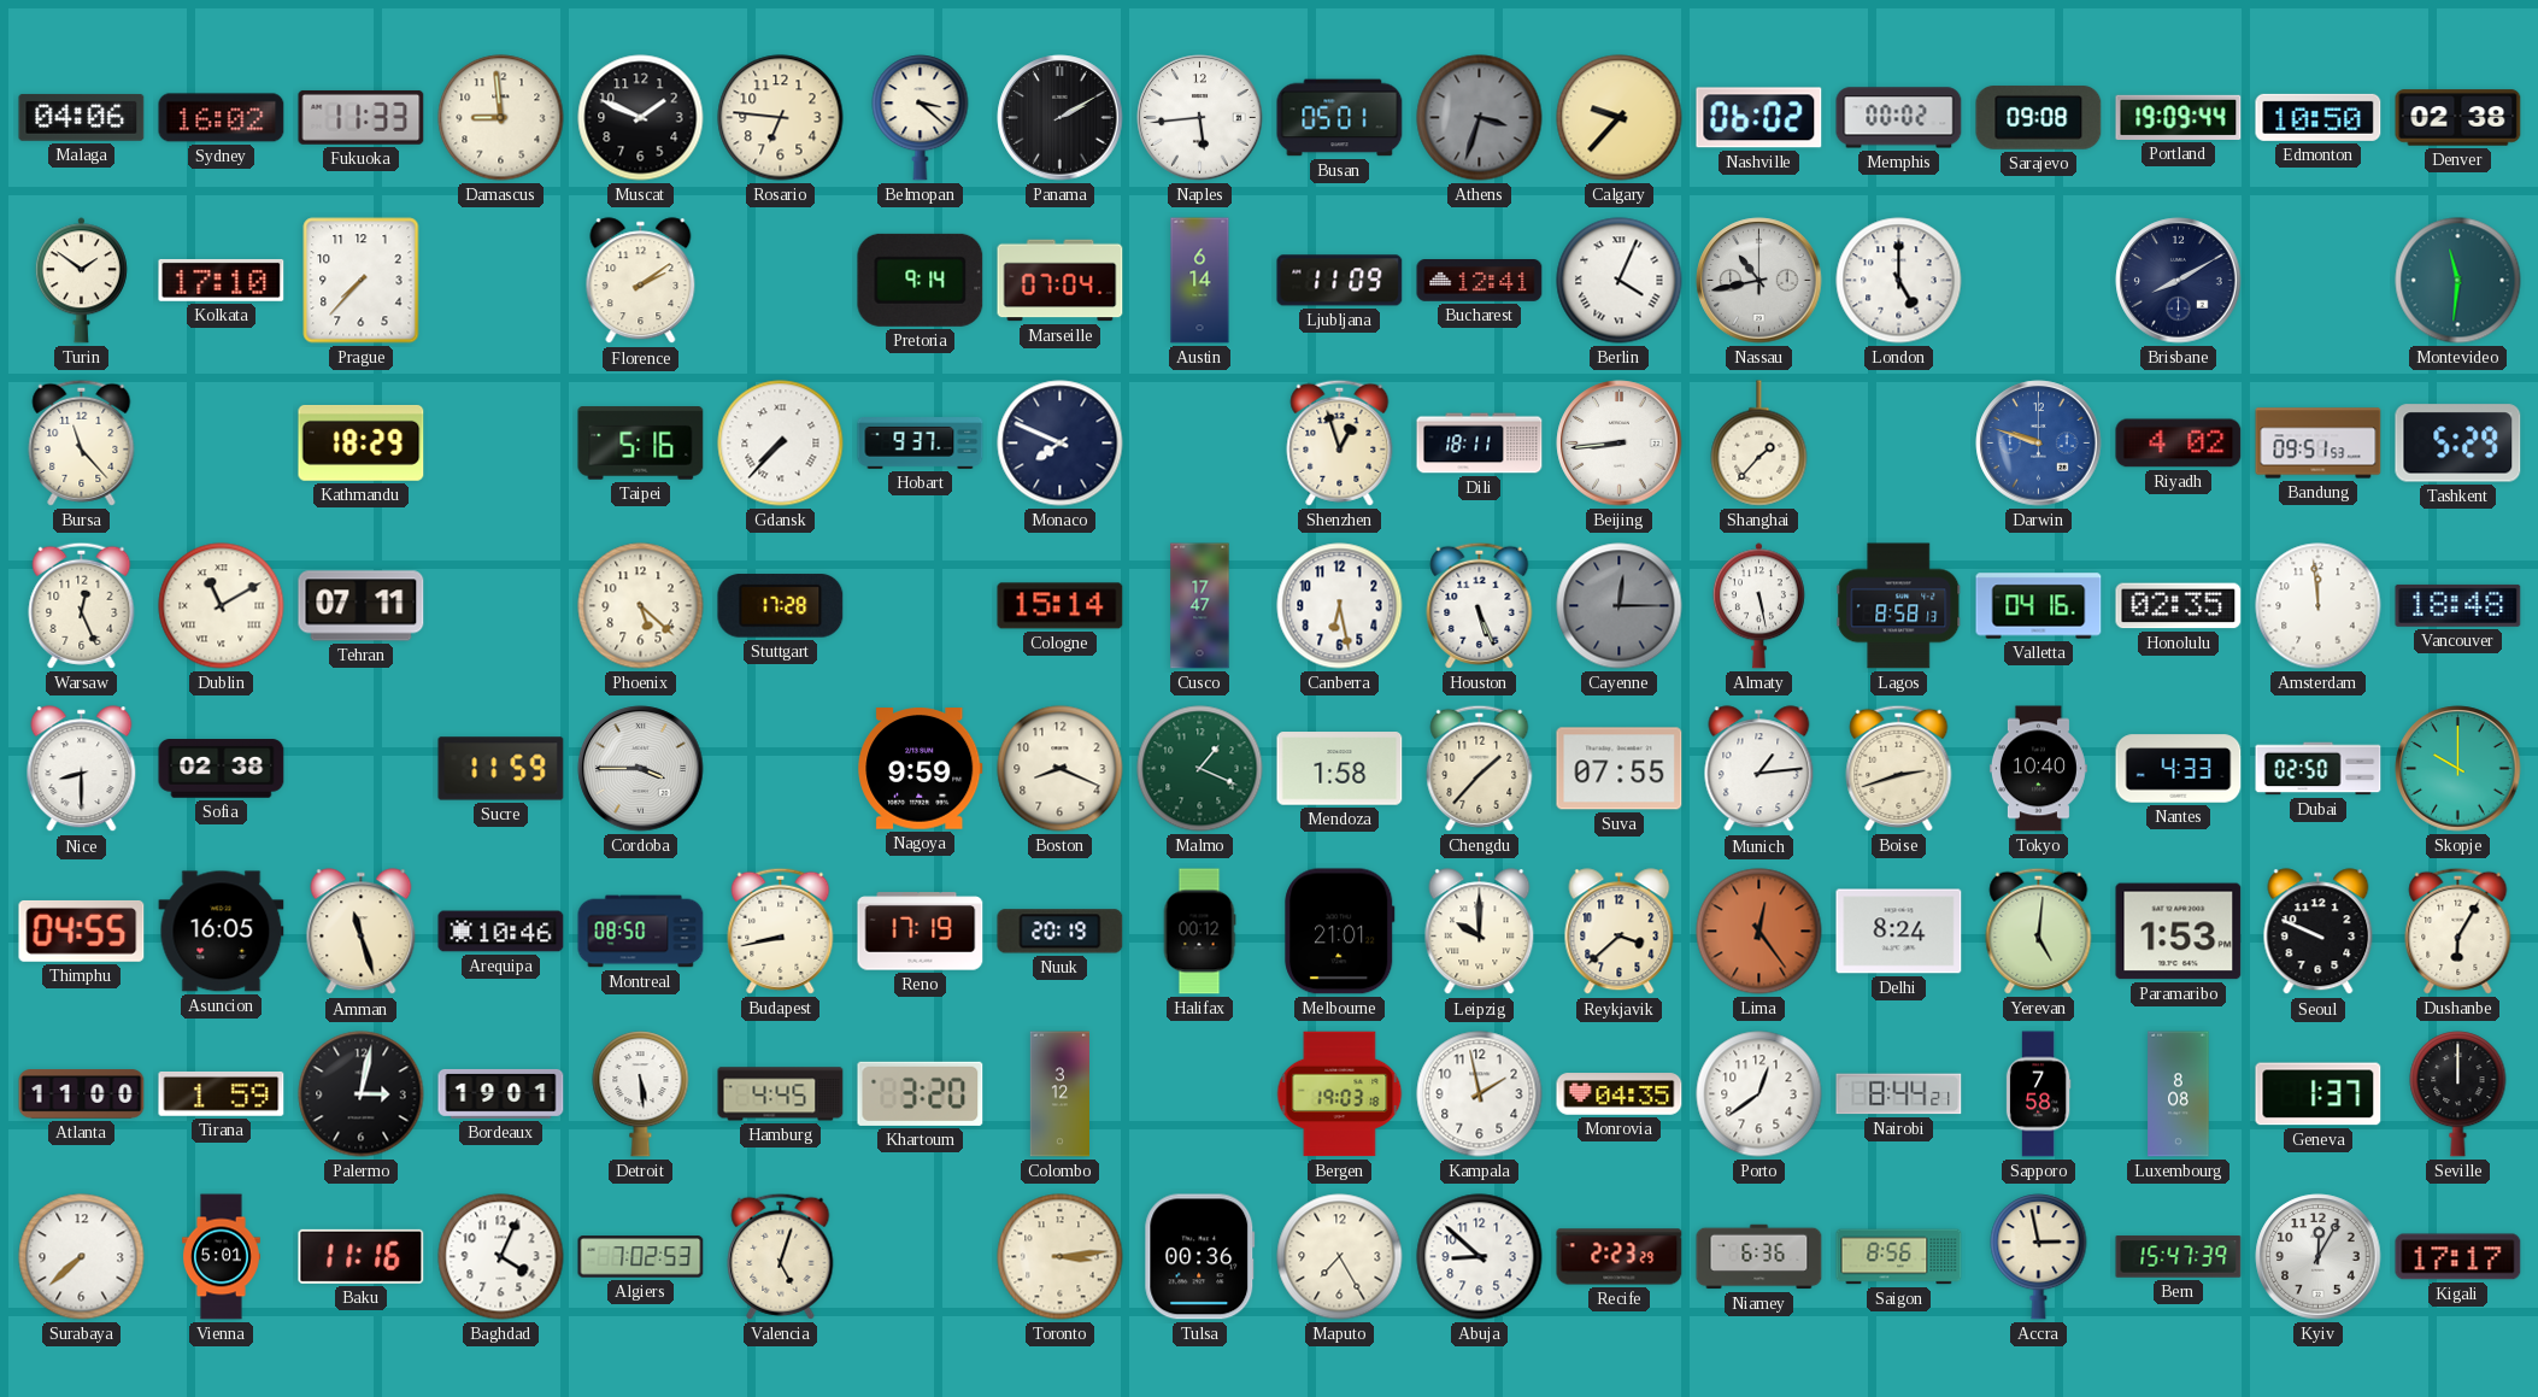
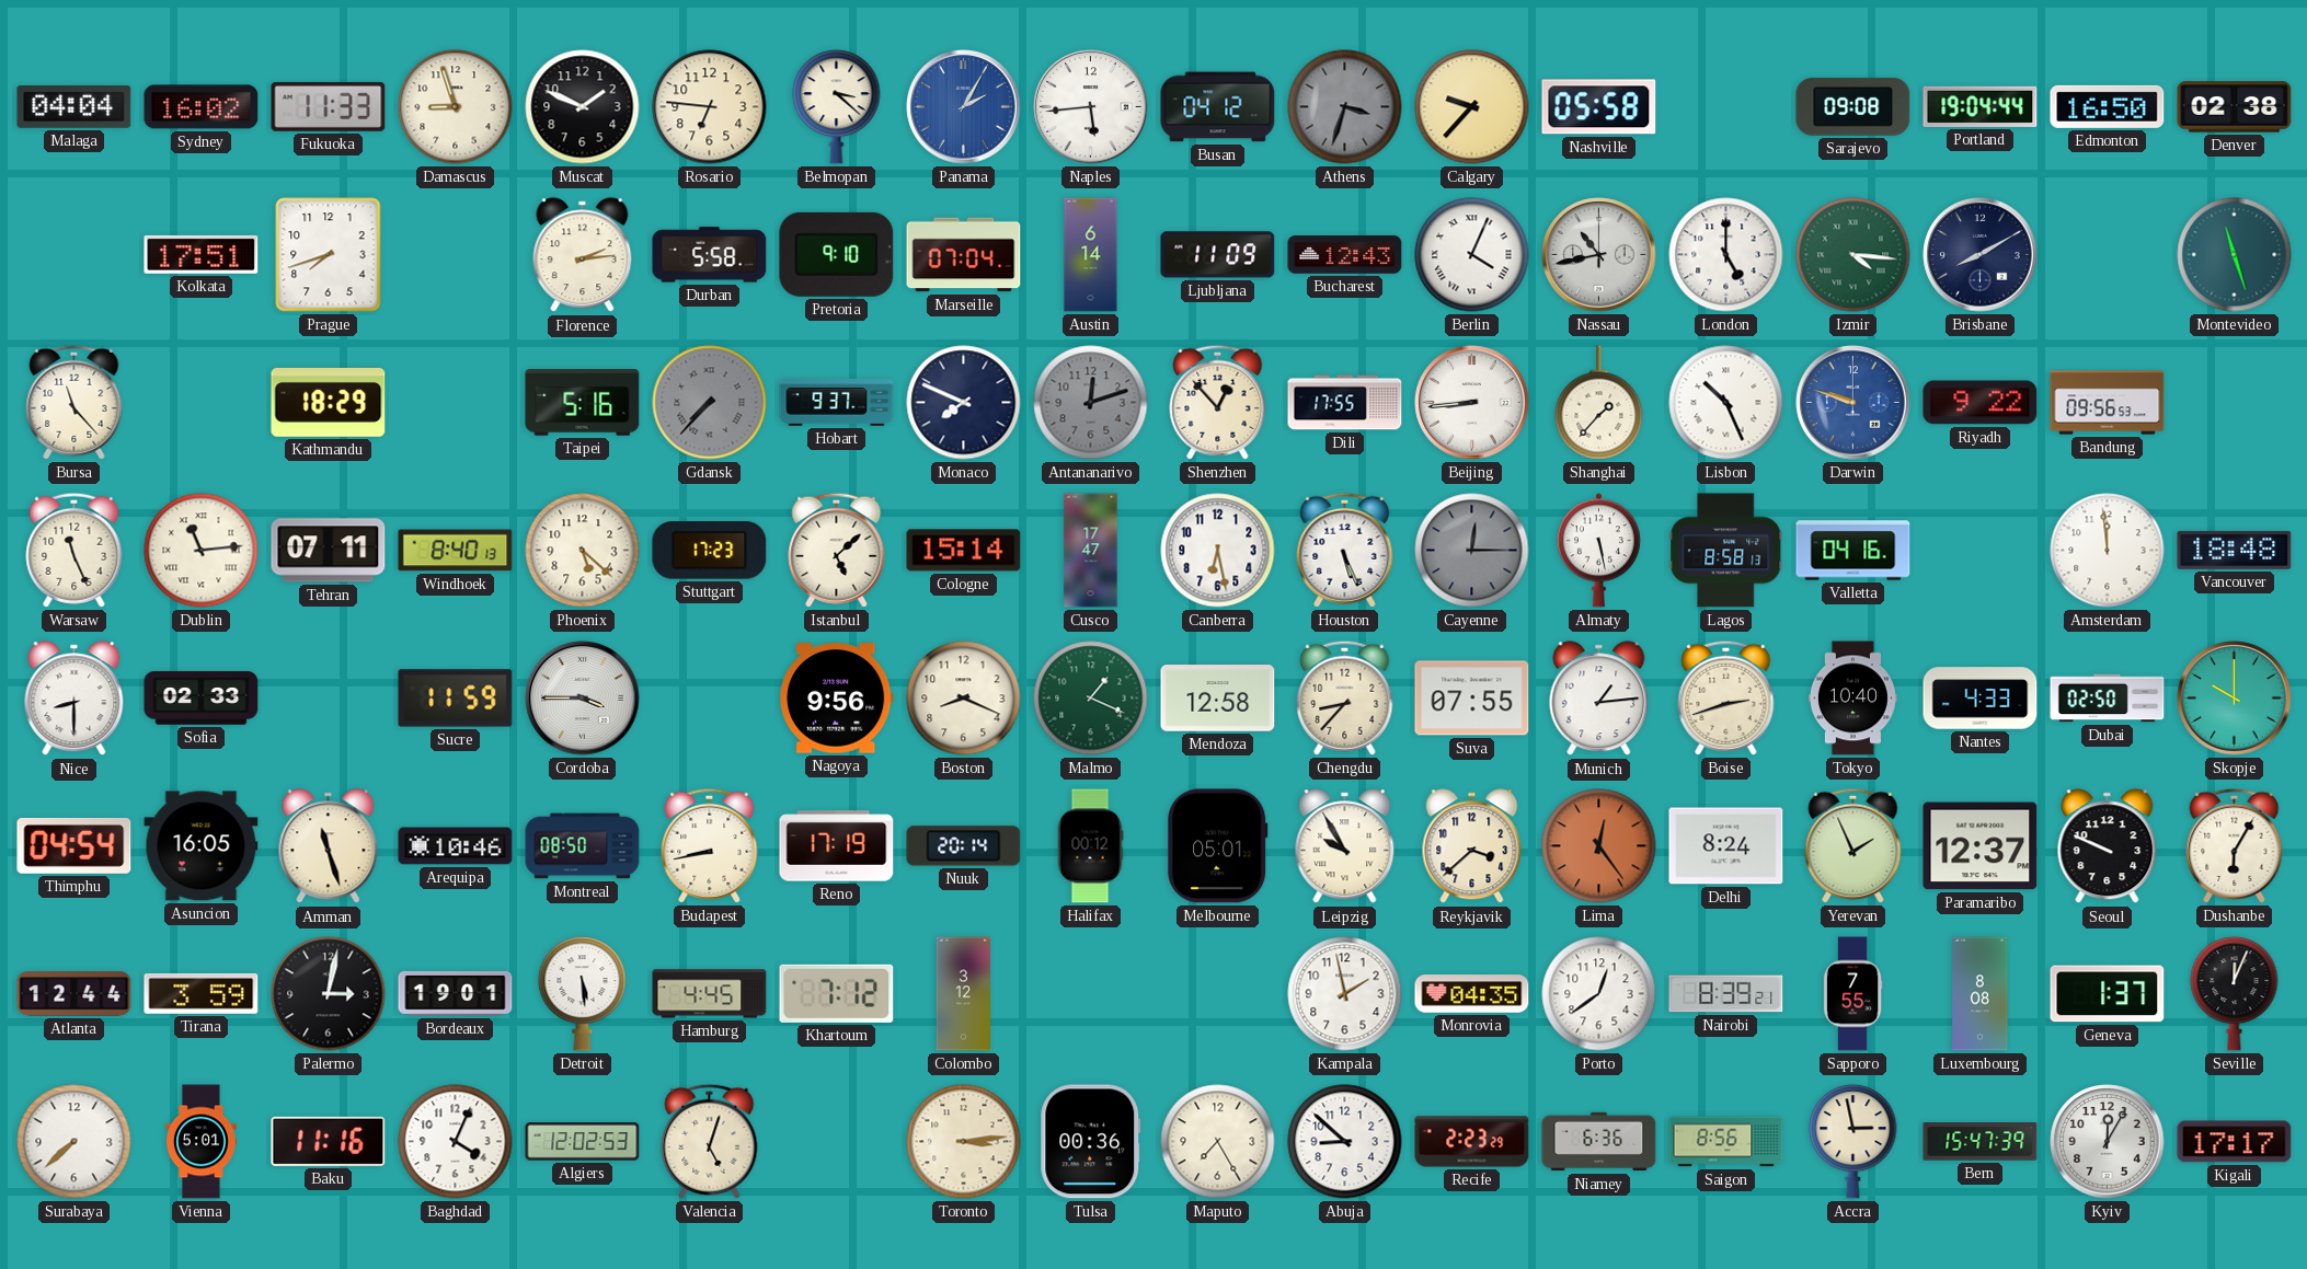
Malaga: 04:06 -> 04:04 (74, 106)
Damascus: 8:59 -> 8:57 (456, 107)
Panama: 2:10 -> 2:05 (964, 107)
Panama dial: black -> blue (964, 107)
Busan: 05:01 -> 04:12 (1218, 107)
Nashville: 06:02 -> 05:58 (1599, 107)
Memphis: 00:02 -> none (1899, 118)
Portland: 19:09 -> 19:04 (1981, 106)
Edmonton: 10:50 -> 16:50 (2108, 106)
Turin: 1:51 -> none (81, 281)
Kolkata: 17:10 -> 17:51 (202, 254)
Prague: 7:37 -> 7:42 (329, 255)
Florence: 2:09 -> 2:14 (583, 255)
Durban: none -> 5:58 (710, 255)
Pretoria: 9:14 -> 9:10 (837, 254)
Bucharest: 12:41 -> 12:43 (1345, 255)
Izmir: none -> 4:16 (1853, 255)
Montevideo: 11:31 -> 11:27 (2235, 255)
Gdansk dial: white -> grey (710, 403)
Antananarivo: none -> 12:12 (1091, 403)
Shenzhen: 12:57 -> 12:53 (1218, 402)
Dili: 18:11 -> 17:55 (1345, 403)
Lisbon: none -> 10:26 (1726, 403)
Riyadh: 4:02 -> 9:22 (1981, 403)
Bandung: 09:51 -> 09:56 (2108, 403)
Tashkent: 5:29 -> none (2458, 444)
Warsaw: 12:26 -> 11:26 (74, 550)
Dublin: 11:10 -> 11:14 (202, 551)
Windhoek: none -> 8:40 (456, 551)
Stuttgart: 17:28 -> 17:23 (710, 551)
Istanbul: none -> 5:08 (837, 550)
Honolulu: 02:35 -> none (2179, 606)
Sofia: 02:38 -> 02:33 (202, 699)
Nagoya: 9:59 -> 9:56 (837, 699)
Mendoza: 1:58 -> 12:58 (1218, 699)
Chengdu: 1:37 -> 8:37 (1345, 697)
Thimphu: 04:55 -> 04:54 (74, 845)
Nuuk: 20:19 -> 20:14 (964, 846)
Melbourne: 21:01 -> 05:01 (1218, 846)
Leipzig: 10:00 -> 9:55 (1345, 846)
Yerevan: 5:01 -> 1:56 (1853, 845)
Paramaribo: 1:53 -> 12:37 (1981, 846)
Atlanta: 11:00 -> 12:44 (74, 994)
Tirana: 1:59 -> 3:59 (202, 994)
Khartoum: 3:20 -> 7:12 (837, 993)
Bergen: 19:03 -> none (1340, 1094)
Nairobi: 8:44 -> 8:39 (1726, 994)
Sapporo: 7:58 -> 7:55 (1852, 994)
Seville: 12:00 -> 12:04 (2235, 994)
Algiers: 7:02 -> 12:02 (583, 1142)
